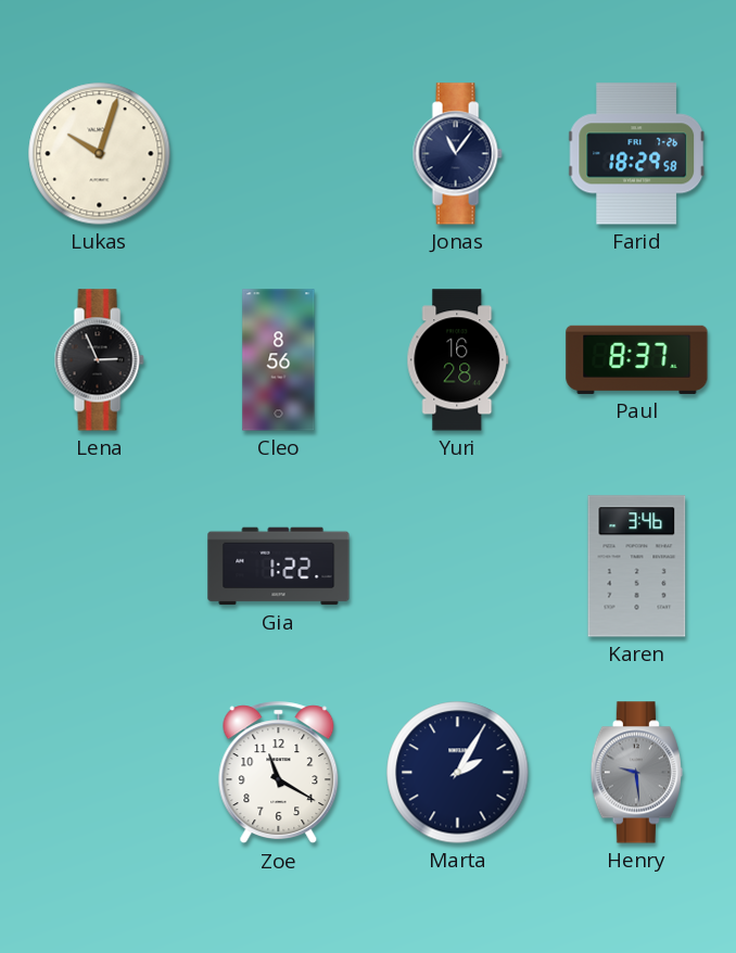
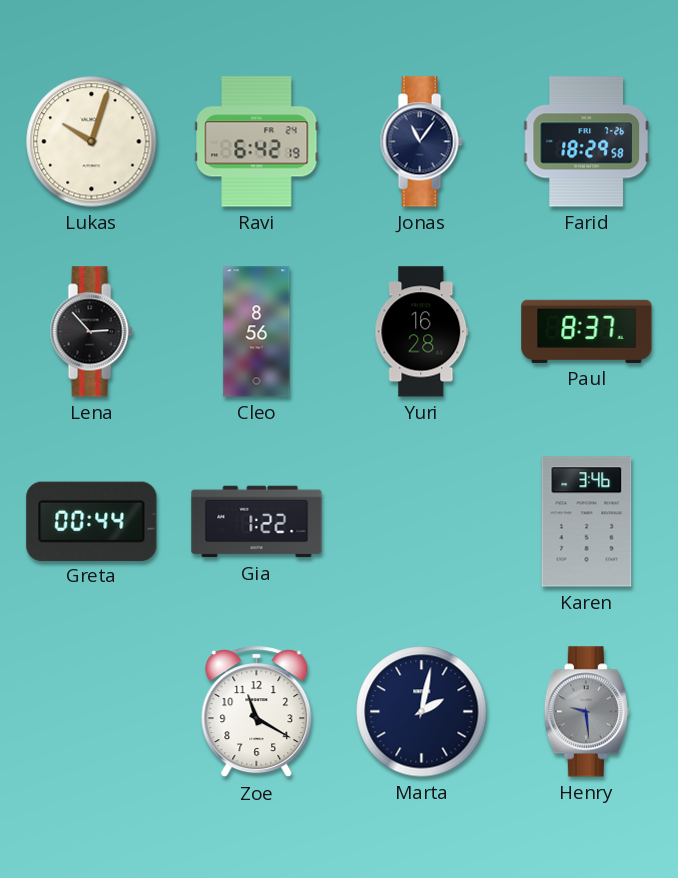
Ravi: none -> 6:42 (257, 142)
Lena: 2:56 -> 2:53 (91, 332)
Greta: none -> 00:44 (92, 521)
Marta: 2:05 -> 2:02 (422, 712)
